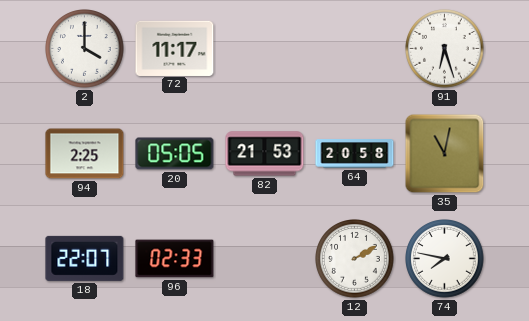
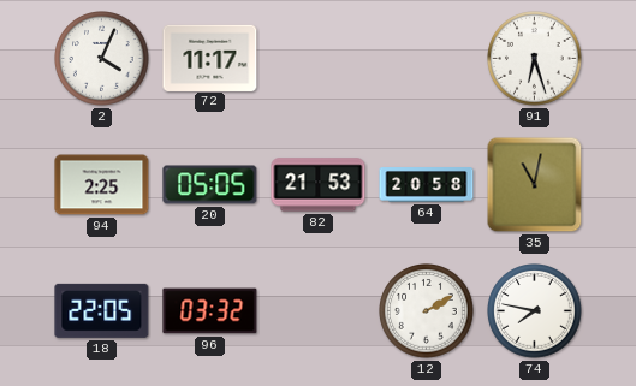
2: 4:00 -> 4:04 (102, 59)
18: 22:07 -> 22:05 (102, 310)
96: 02:33 -> 03:32 (210, 311)
